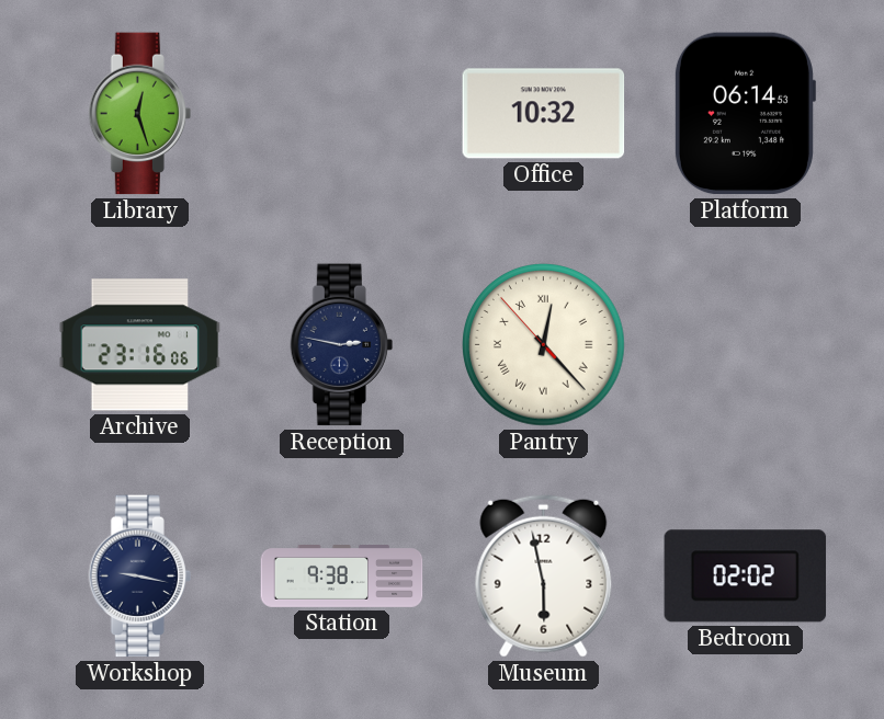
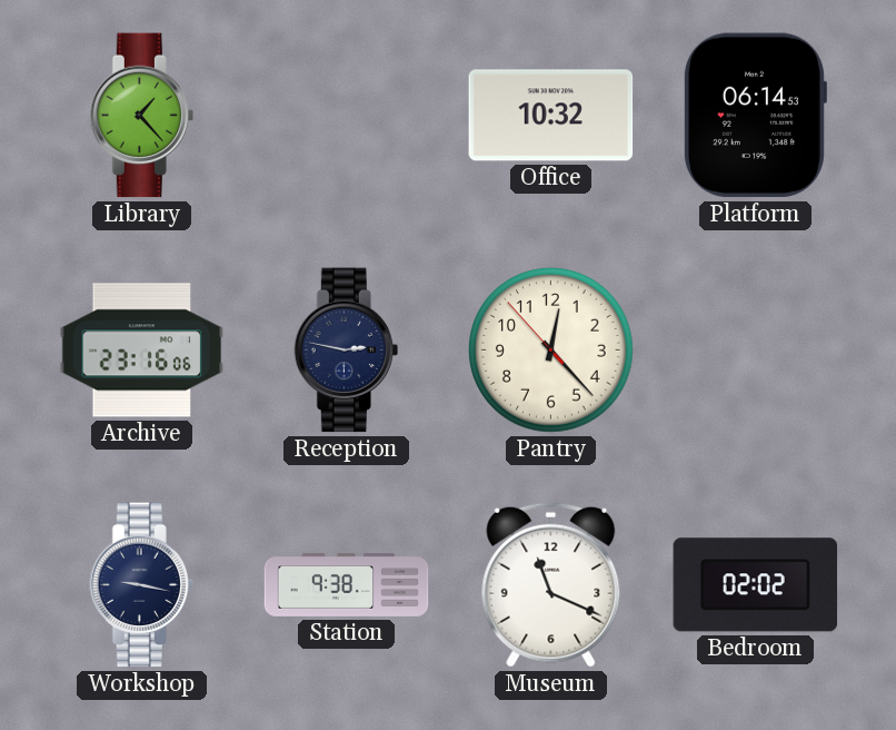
Library: 12:27 -> 1:23 (141, 116)
Pantry numerals: Roman -> Arabic (551, 351)
Museum: 5:58 -> 11:19 (551, 584)
